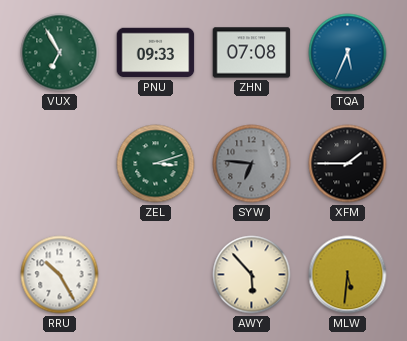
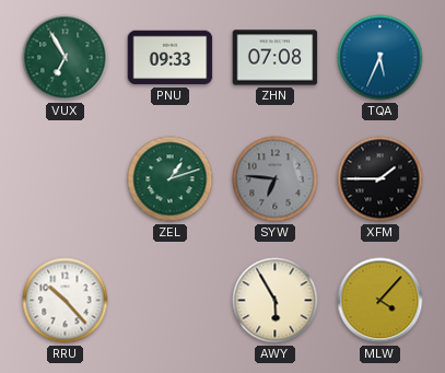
ZEL: 3:12 -> 1:12 (171, 179)
RRU: 10:25 -> 10:23 (66, 301)
AWY: 5:53 -> 5:55 (276, 301)
MLW: 5:31 -> 4:07 (380, 301)
